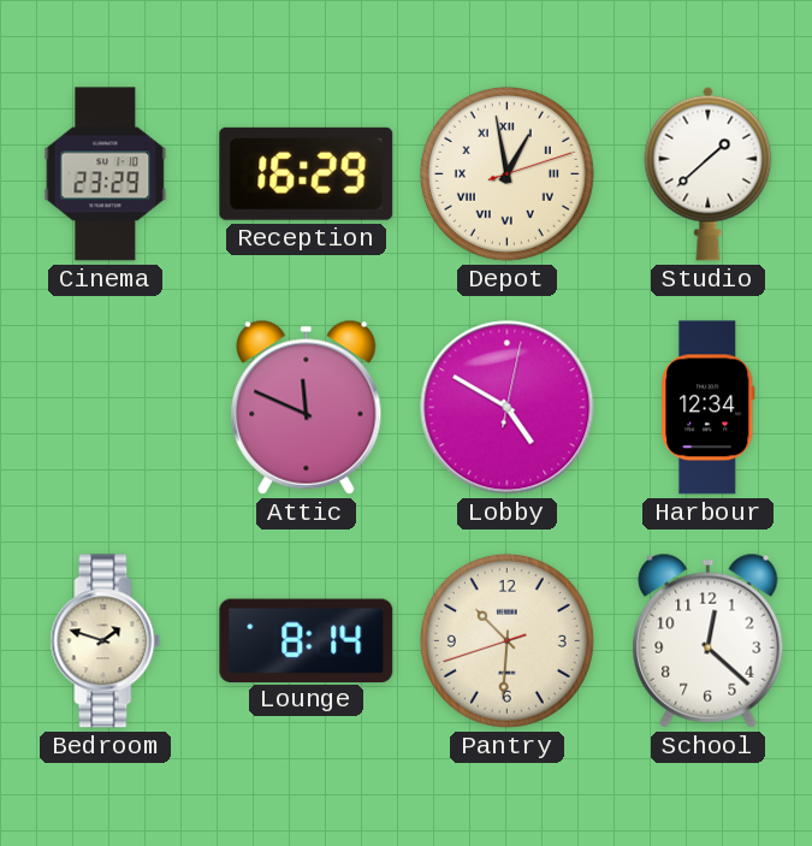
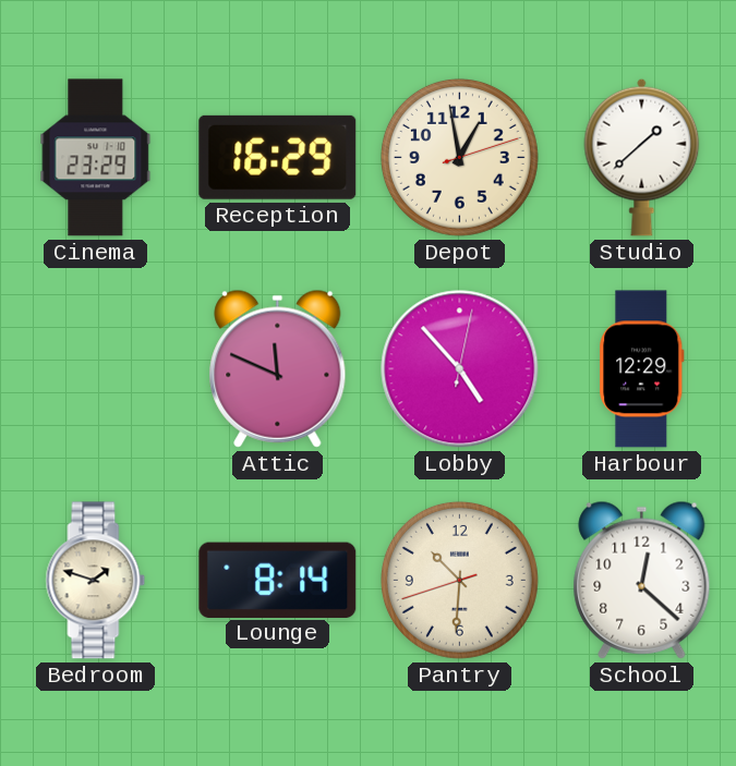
Depot numerals: Roman -> Arabic (459, 157)
Lobby: 4:50 -> 4:53 (460, 369)
Harbour: 12:34 -> 12:29 (642, 369)
